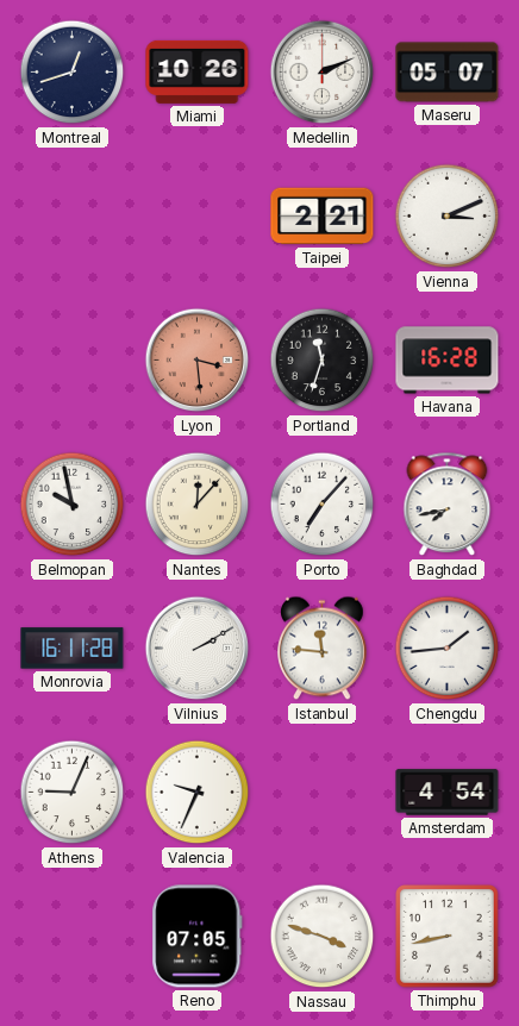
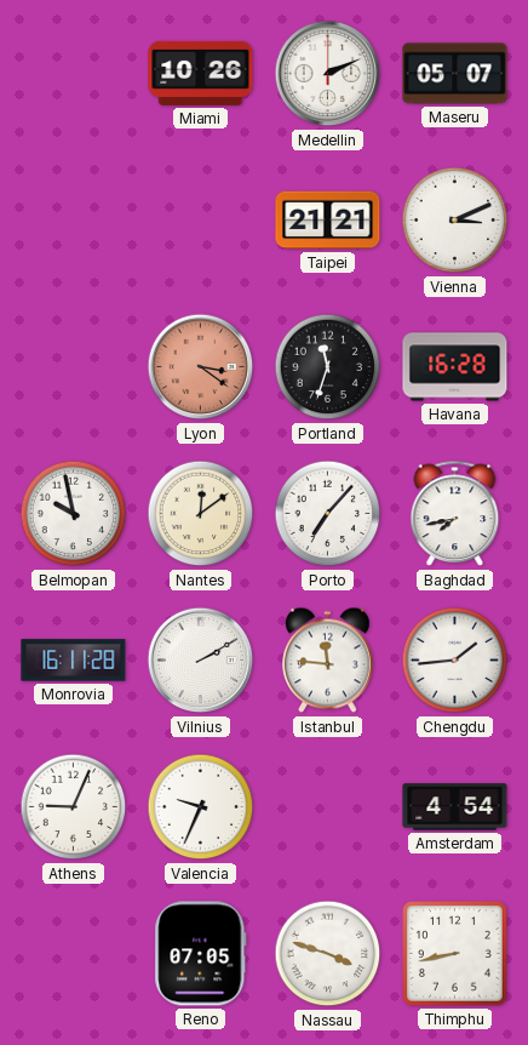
Montreal: 12:42 -> none (73, 73)
Taipei: 2:21 -> 21:21 (328, 221)
Lyon: 3:29 -> 3:21 (201, 367)
Nantes: 12:07 -> 12:09 (201, 514)
